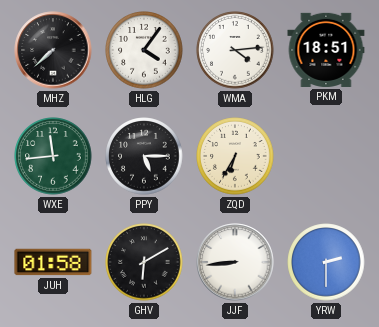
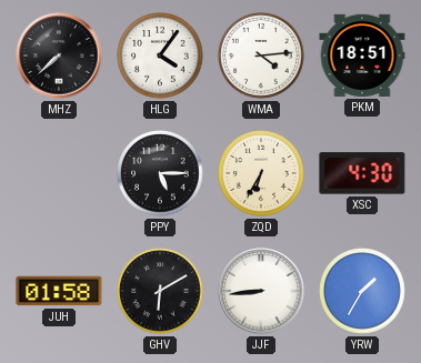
WXE: 11:44 -> none (53, 156)
XSC: none -> 4:30 (362, 173)
YRW: 2:30 -> 1:35 (362, 291)
